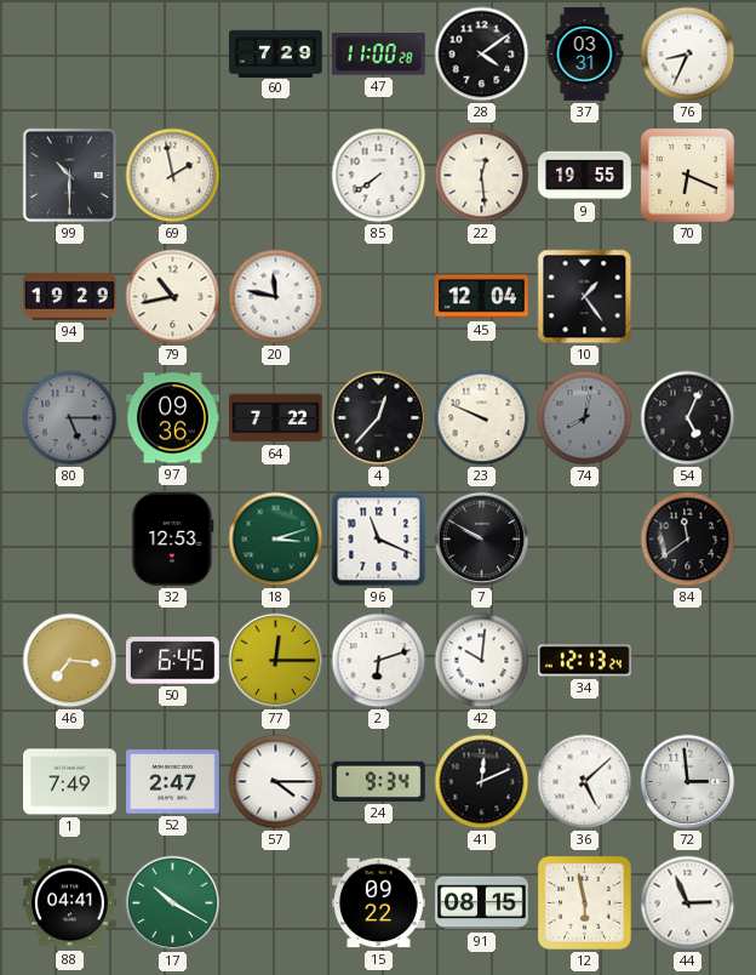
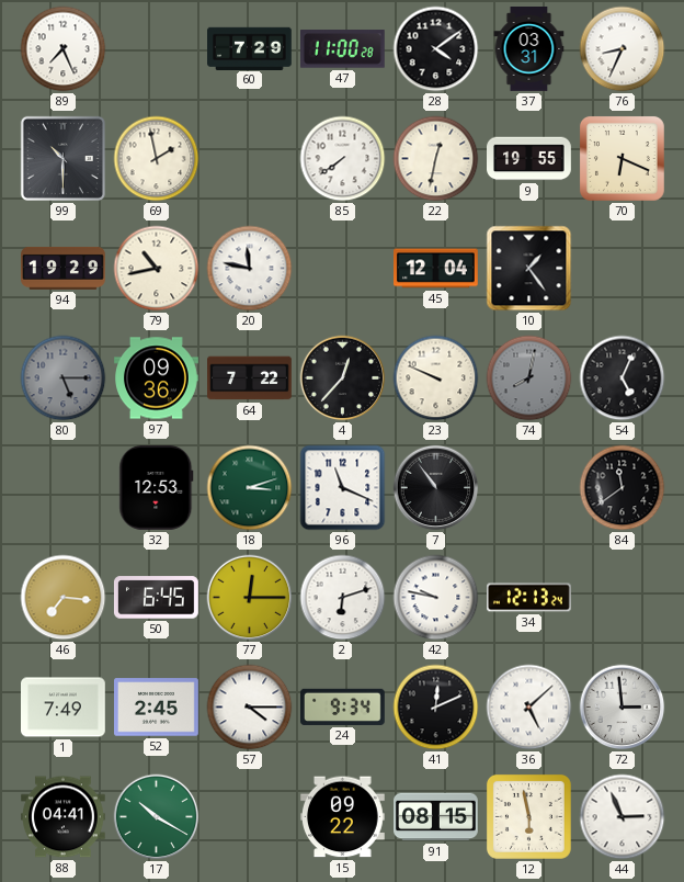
89: none -> 7:26 (64, 49)
22: 12:29 -> 12:32 (436, 159)
7: 9:50 -> 10:54 (436, 488)
42: 10:01 -> 9:47 (436, 598)
52: 2:47 -> 2:45 (157, 708)
